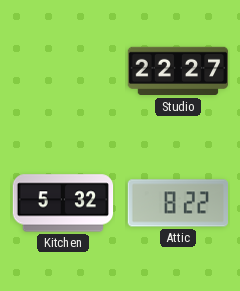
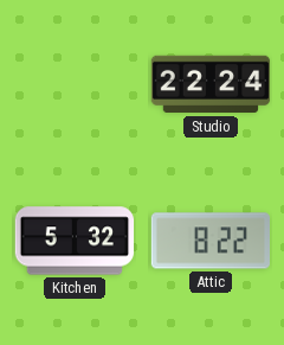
Studio: 22:27 -> 22:24 (211, 84)
